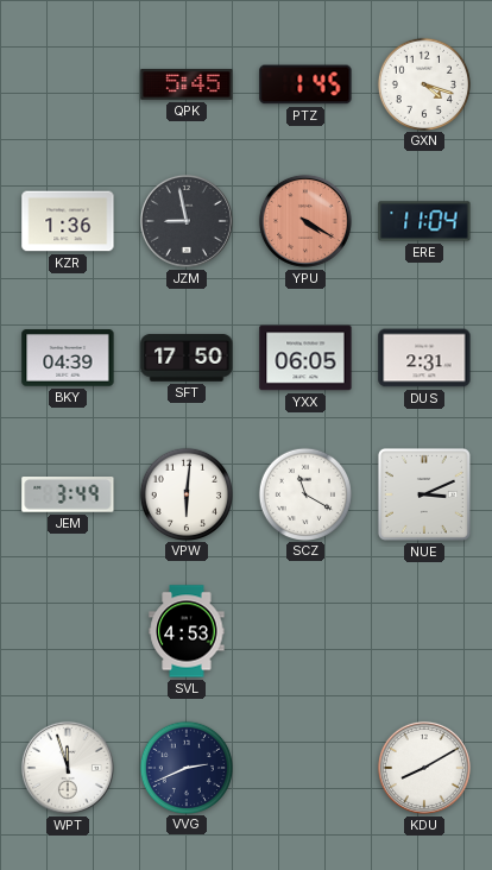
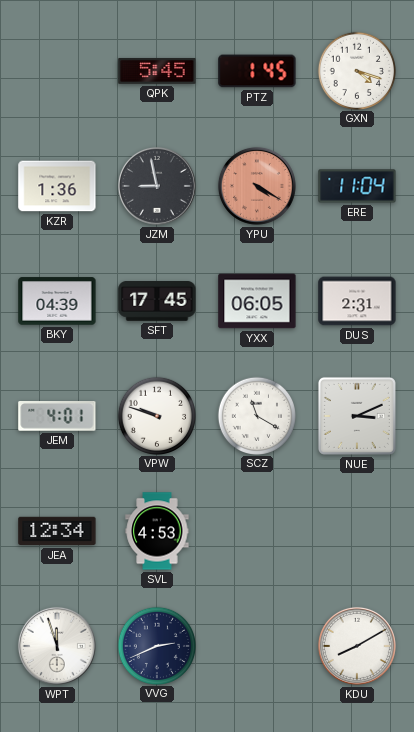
SFT: 17:50 -> 17:45 (157, 302)
JEM: 3:49 -> 4:01 (57, 416)
VPW: 6:01 -> 9:48 (156, 415)
JEA: none -> 12:34 (57, 531)
